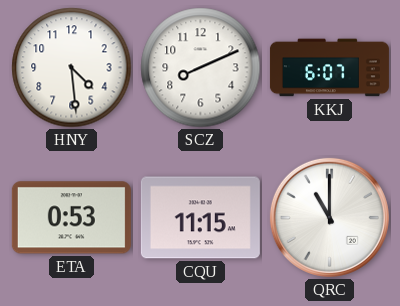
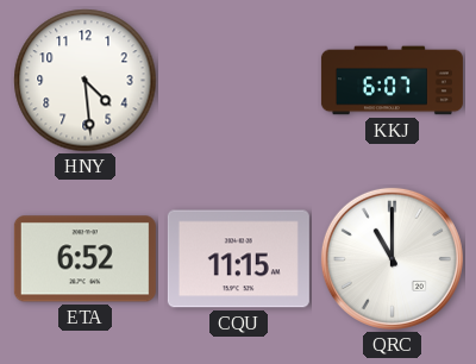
SCZ: 8:11 -> none (201, 68)
ETA: 0:53 -> 6:52 (84, 259)
